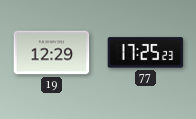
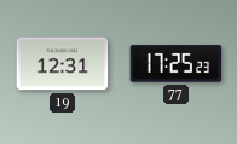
19: 12:29 -> 12:31 (63, 64)
